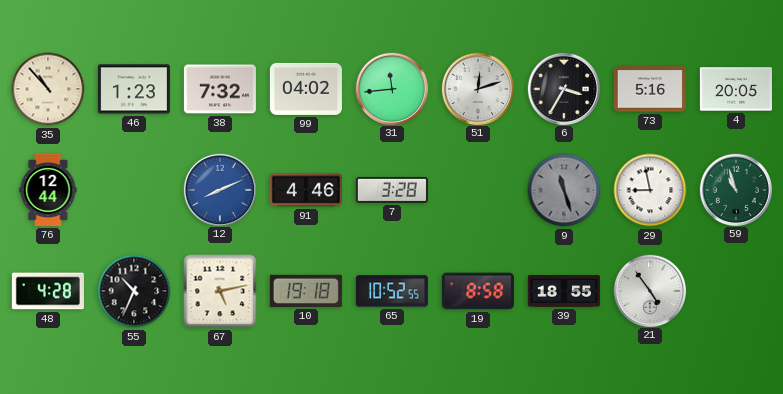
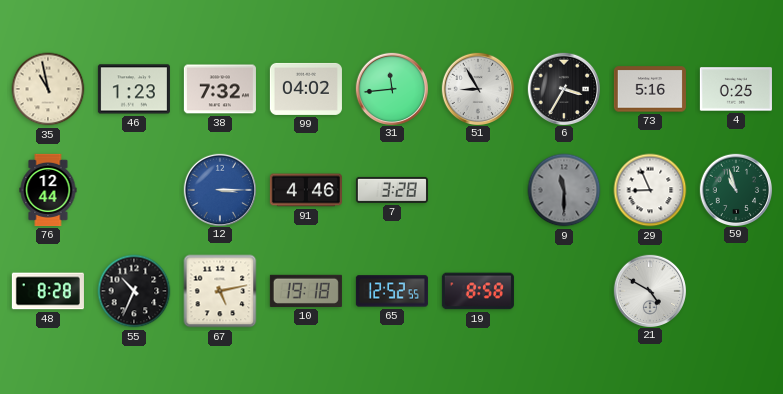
35: 10:53 -> 10:58 (48, 89)
51: 12:12 -> 8:55 (477, 88)
4: 20:05 -> 0:25 (736, 89)
12: 8:11 -> 3:15 (219, 189)
9: 11:27 -> 11:30 (564, 190)
29: 8:58 -> 8:56 (650, 190)
48: 4:28 -> 8:28 (48, 291)
65: 10:52 -> 12:52 (392, 291)
39: 18:55 -> none (564, 291)
21: 4:54 -> 4:50 (649, 290)
